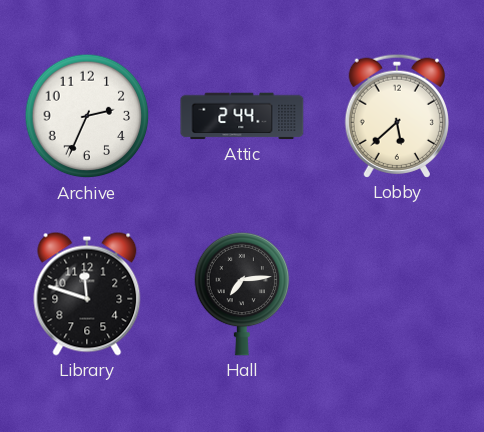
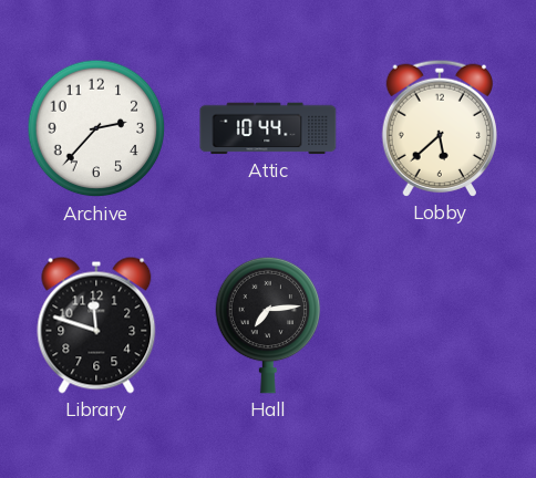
Archive: 2:34 -> 2:37 (96, 128)
Attic: 2:44 -> 10:44 (268, 128)
